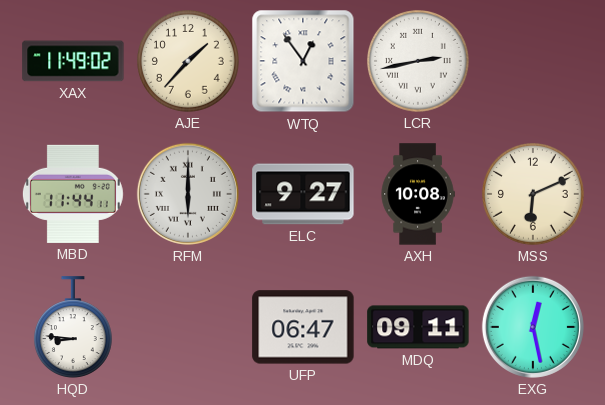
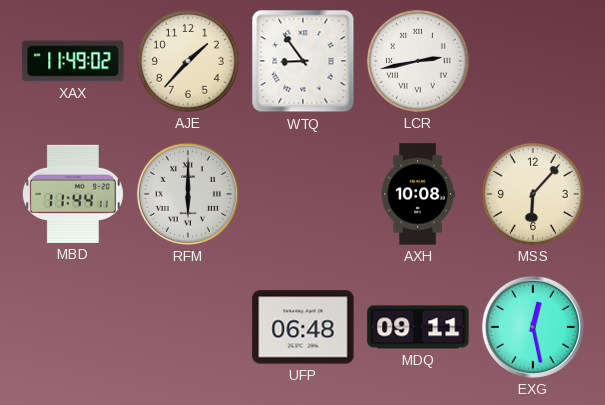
WTQ: 12:54 -> 8:54 (303, 61)
ELC: 9:27 -> none (303, 194)
MSS: 6:11 -> 6:07 (534, 195)
HQD: 8:46 -> none (73, 327)
UFP: 06:47 -> 06:48 (303, 327)
